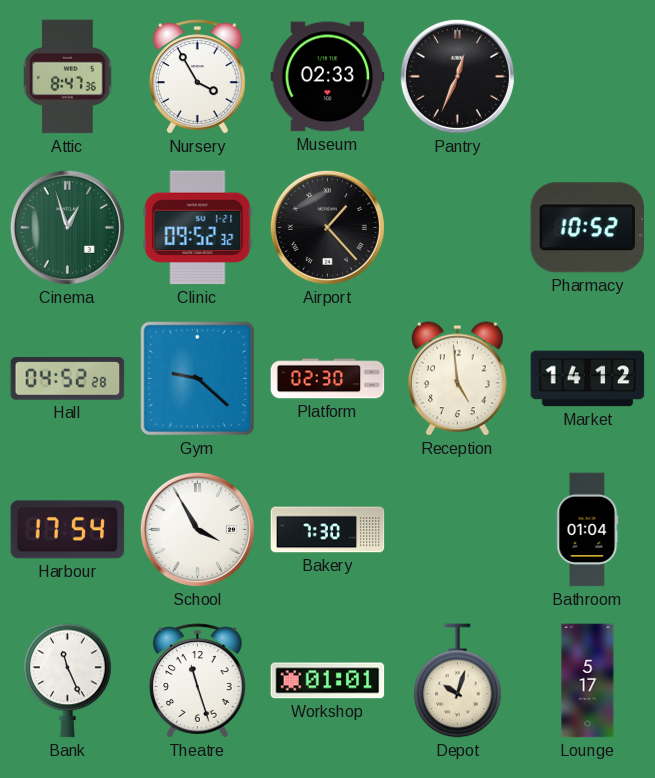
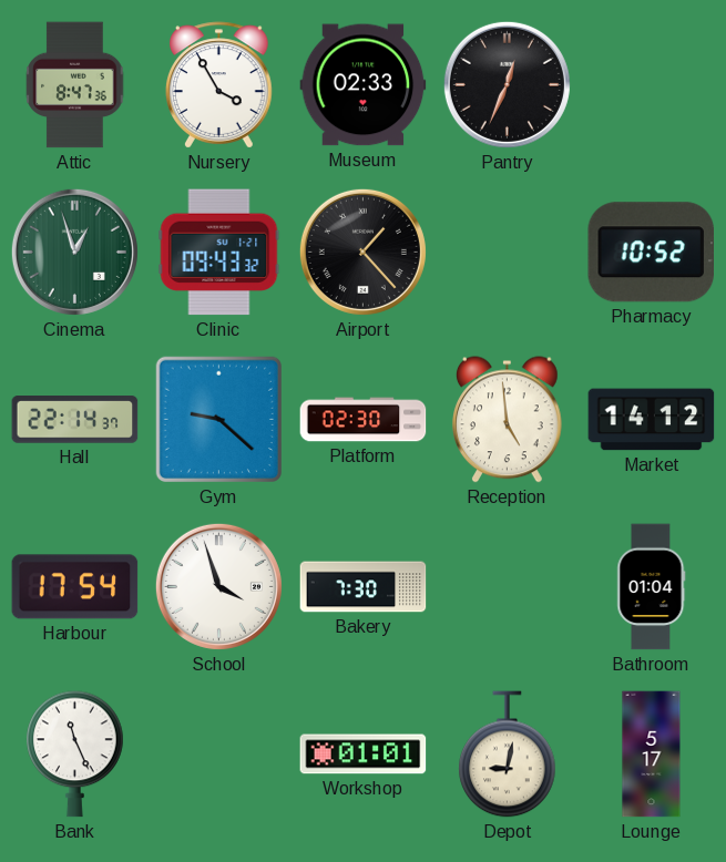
Clinic: 09:52 -> 09:43 (219, 253)
Hall: 04:52 -> 22:14 (75, 420)
School: 3:55 -> 3:57 (218, 586)
Theatre: 11:27 -> none (198, 681)
Depot: 10:03 -> 9:02 (508, 755)
